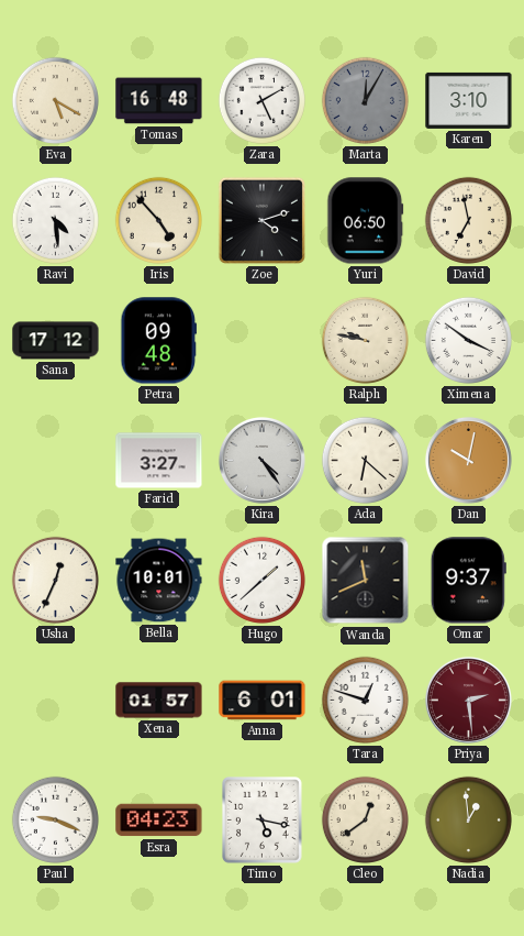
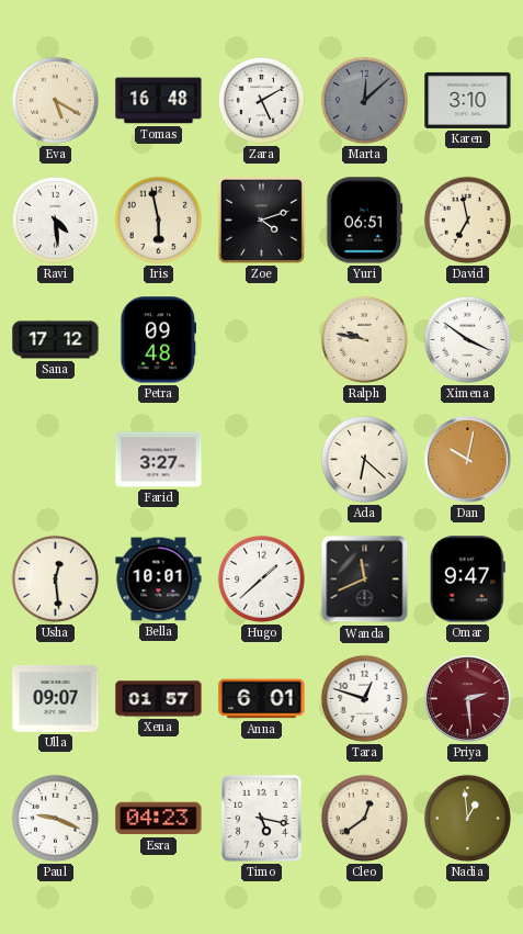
Marta: 12:05 -> 12:08 (364, 100)
Iris: 4:53 -> 5:58 (158, 220)
Yuri: 06:50 -> 06:51 (365, 221)
Kira: 4:24 -> none (261, 460)
Usha: 12:34 -> 12:29 (55, 578)
Omar: 9:37 -> 9:47 (467, 579)
Ulla: none -> 09:07 (56, 698)
